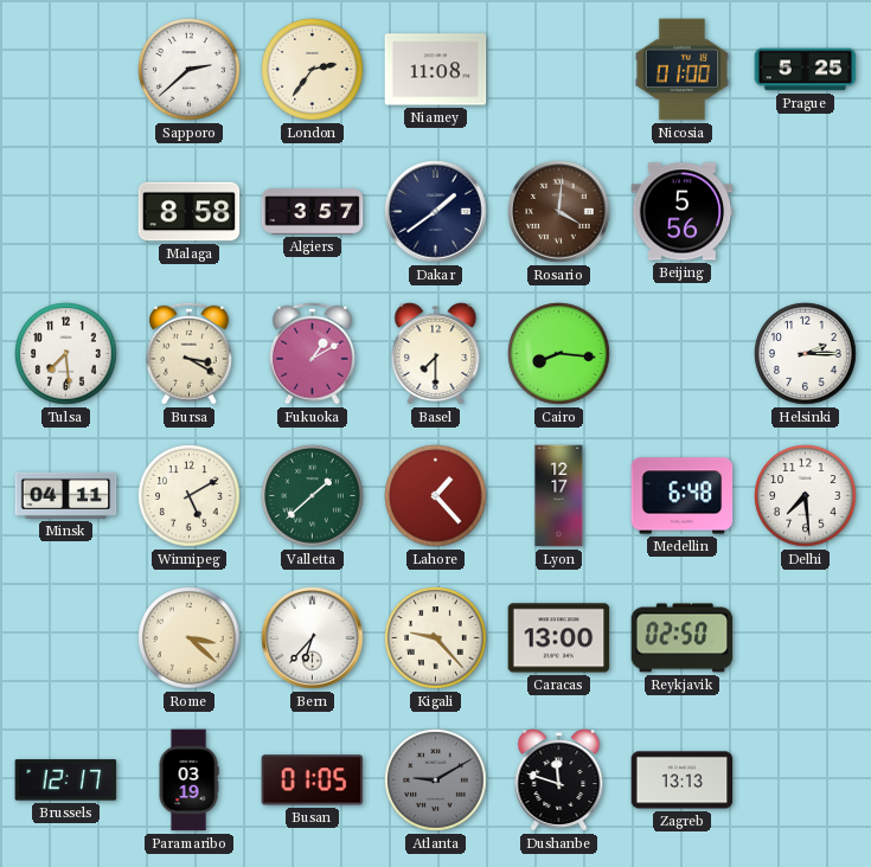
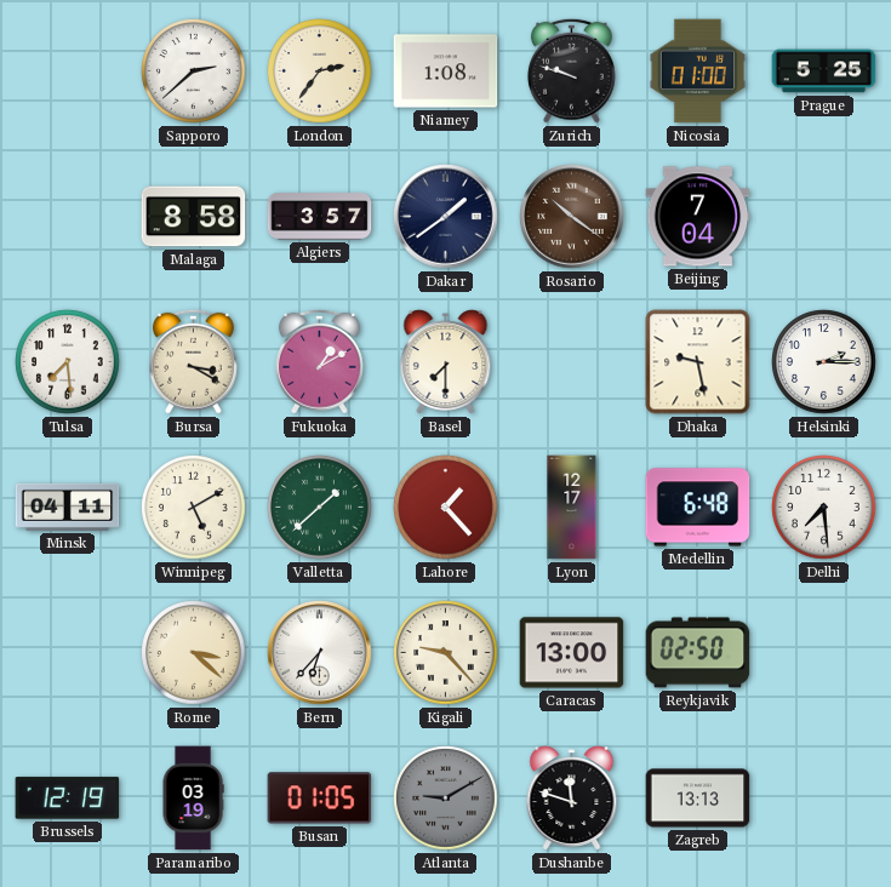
Niamey: 11:08 -> 1:08 (446, 71)
Zurich: none -> 9:48 (571, 70)
Rosario: 4:01 -> 10:21 (572, 217)
Beijing: 5:56 -> 7:04 (698, 217)
Cairo: 8:16 -> none (559, 354)
Dhaka: none -> 9:28 (698, 362)
Brussels: 12:17 -> 12:19 (68, 799)
